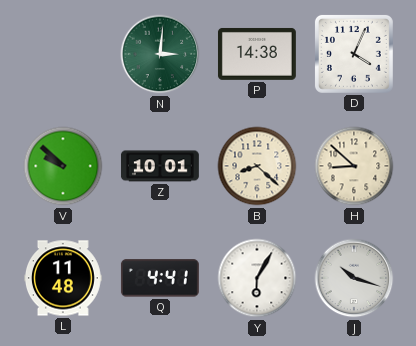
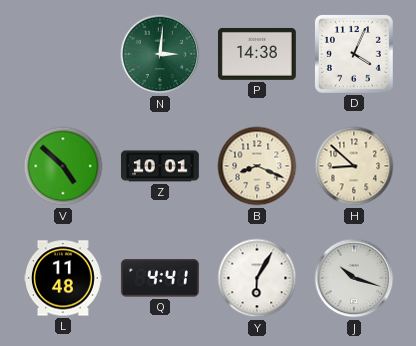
V: 9:52 -> 4:52 (63, 166)
B: 8:22 -> 8:19 (257, 166)
